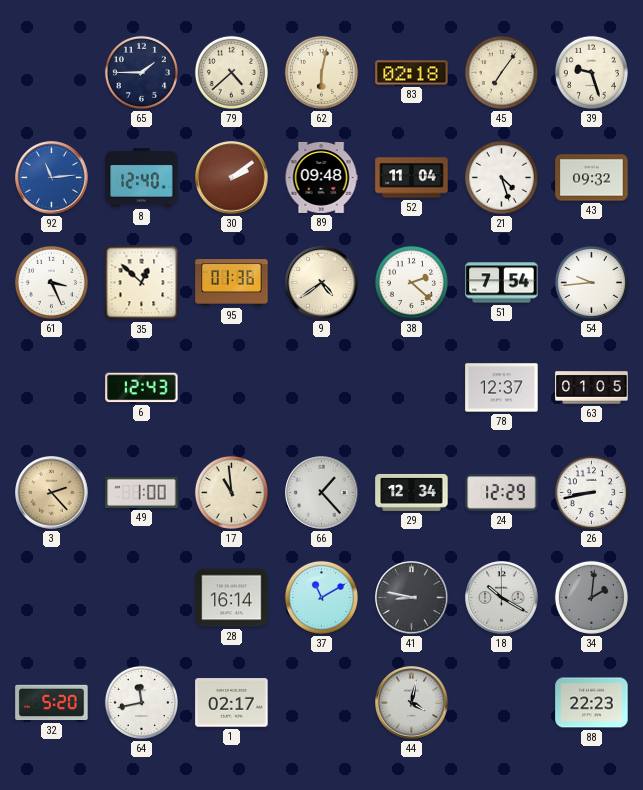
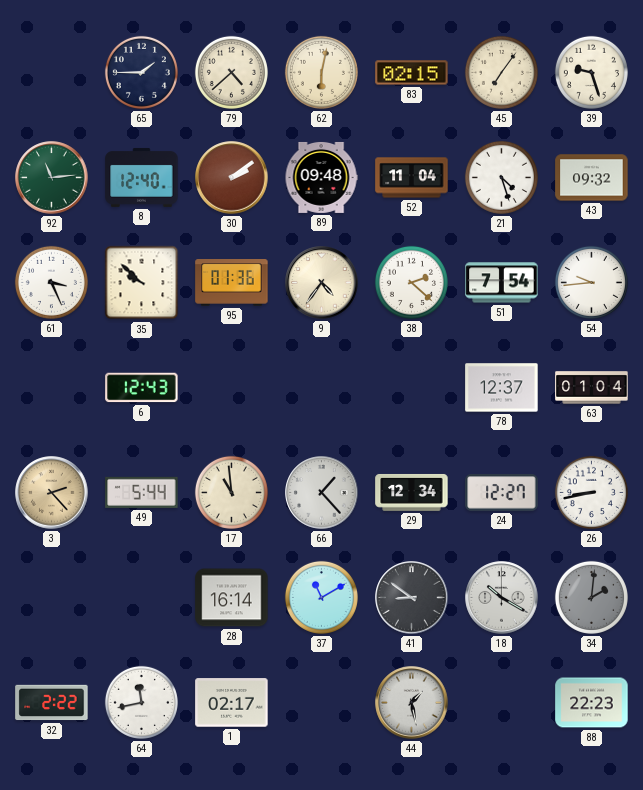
83: 02:18 -> 02:15 (412, 73)
92 dial: blue -> green (52, 178)
35: 12:52 -> 9:52 (142, 283)
9: 4:39 -> 4:36 (322, 283)
63: 01:05 -> 01:04 (592, 388)
49: 1:00 -> 5:44 (142, 492)
24: 12:29 -> 12:27 (502, 493)
41: 8:47 -> 8:51 (412, 598)
32: 5:20 -> 2:22 (52, 703)
44: 4:02 -> 1:28 (412, 703)
